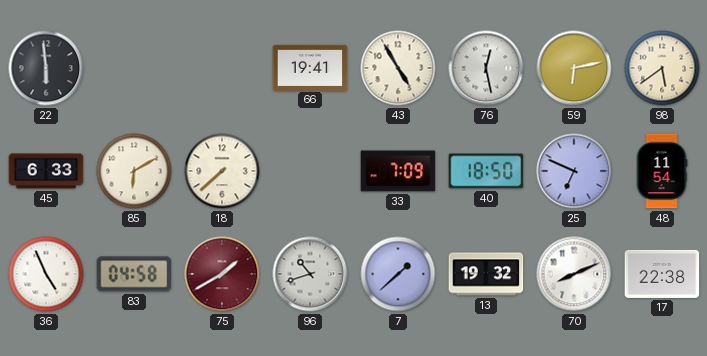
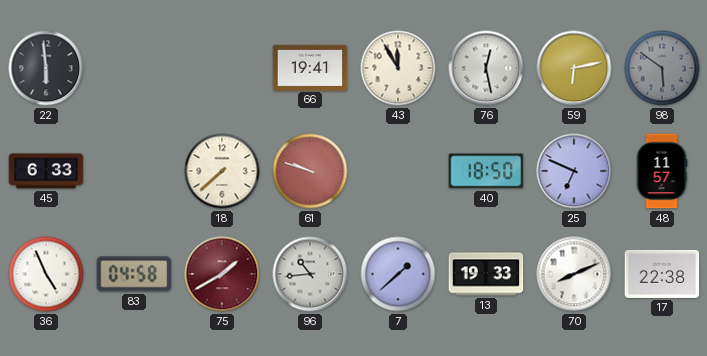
43: 4:55 -> 11:55 (398, 68)
98: 5:39 -> 5:51 (662, 68)
98 dial: cream -> grey (662, 68)
85: 6:10 -> none (134, 171)
61: none -> 9:48 (310, 171)
33: 7:09 -> none (398, 171)
48: 11:54 -> 11:57 (662, 171)
96: 10:42 -> 10:44 (310, 274)
13: 19:32 -> 19:33 (486, 274)
